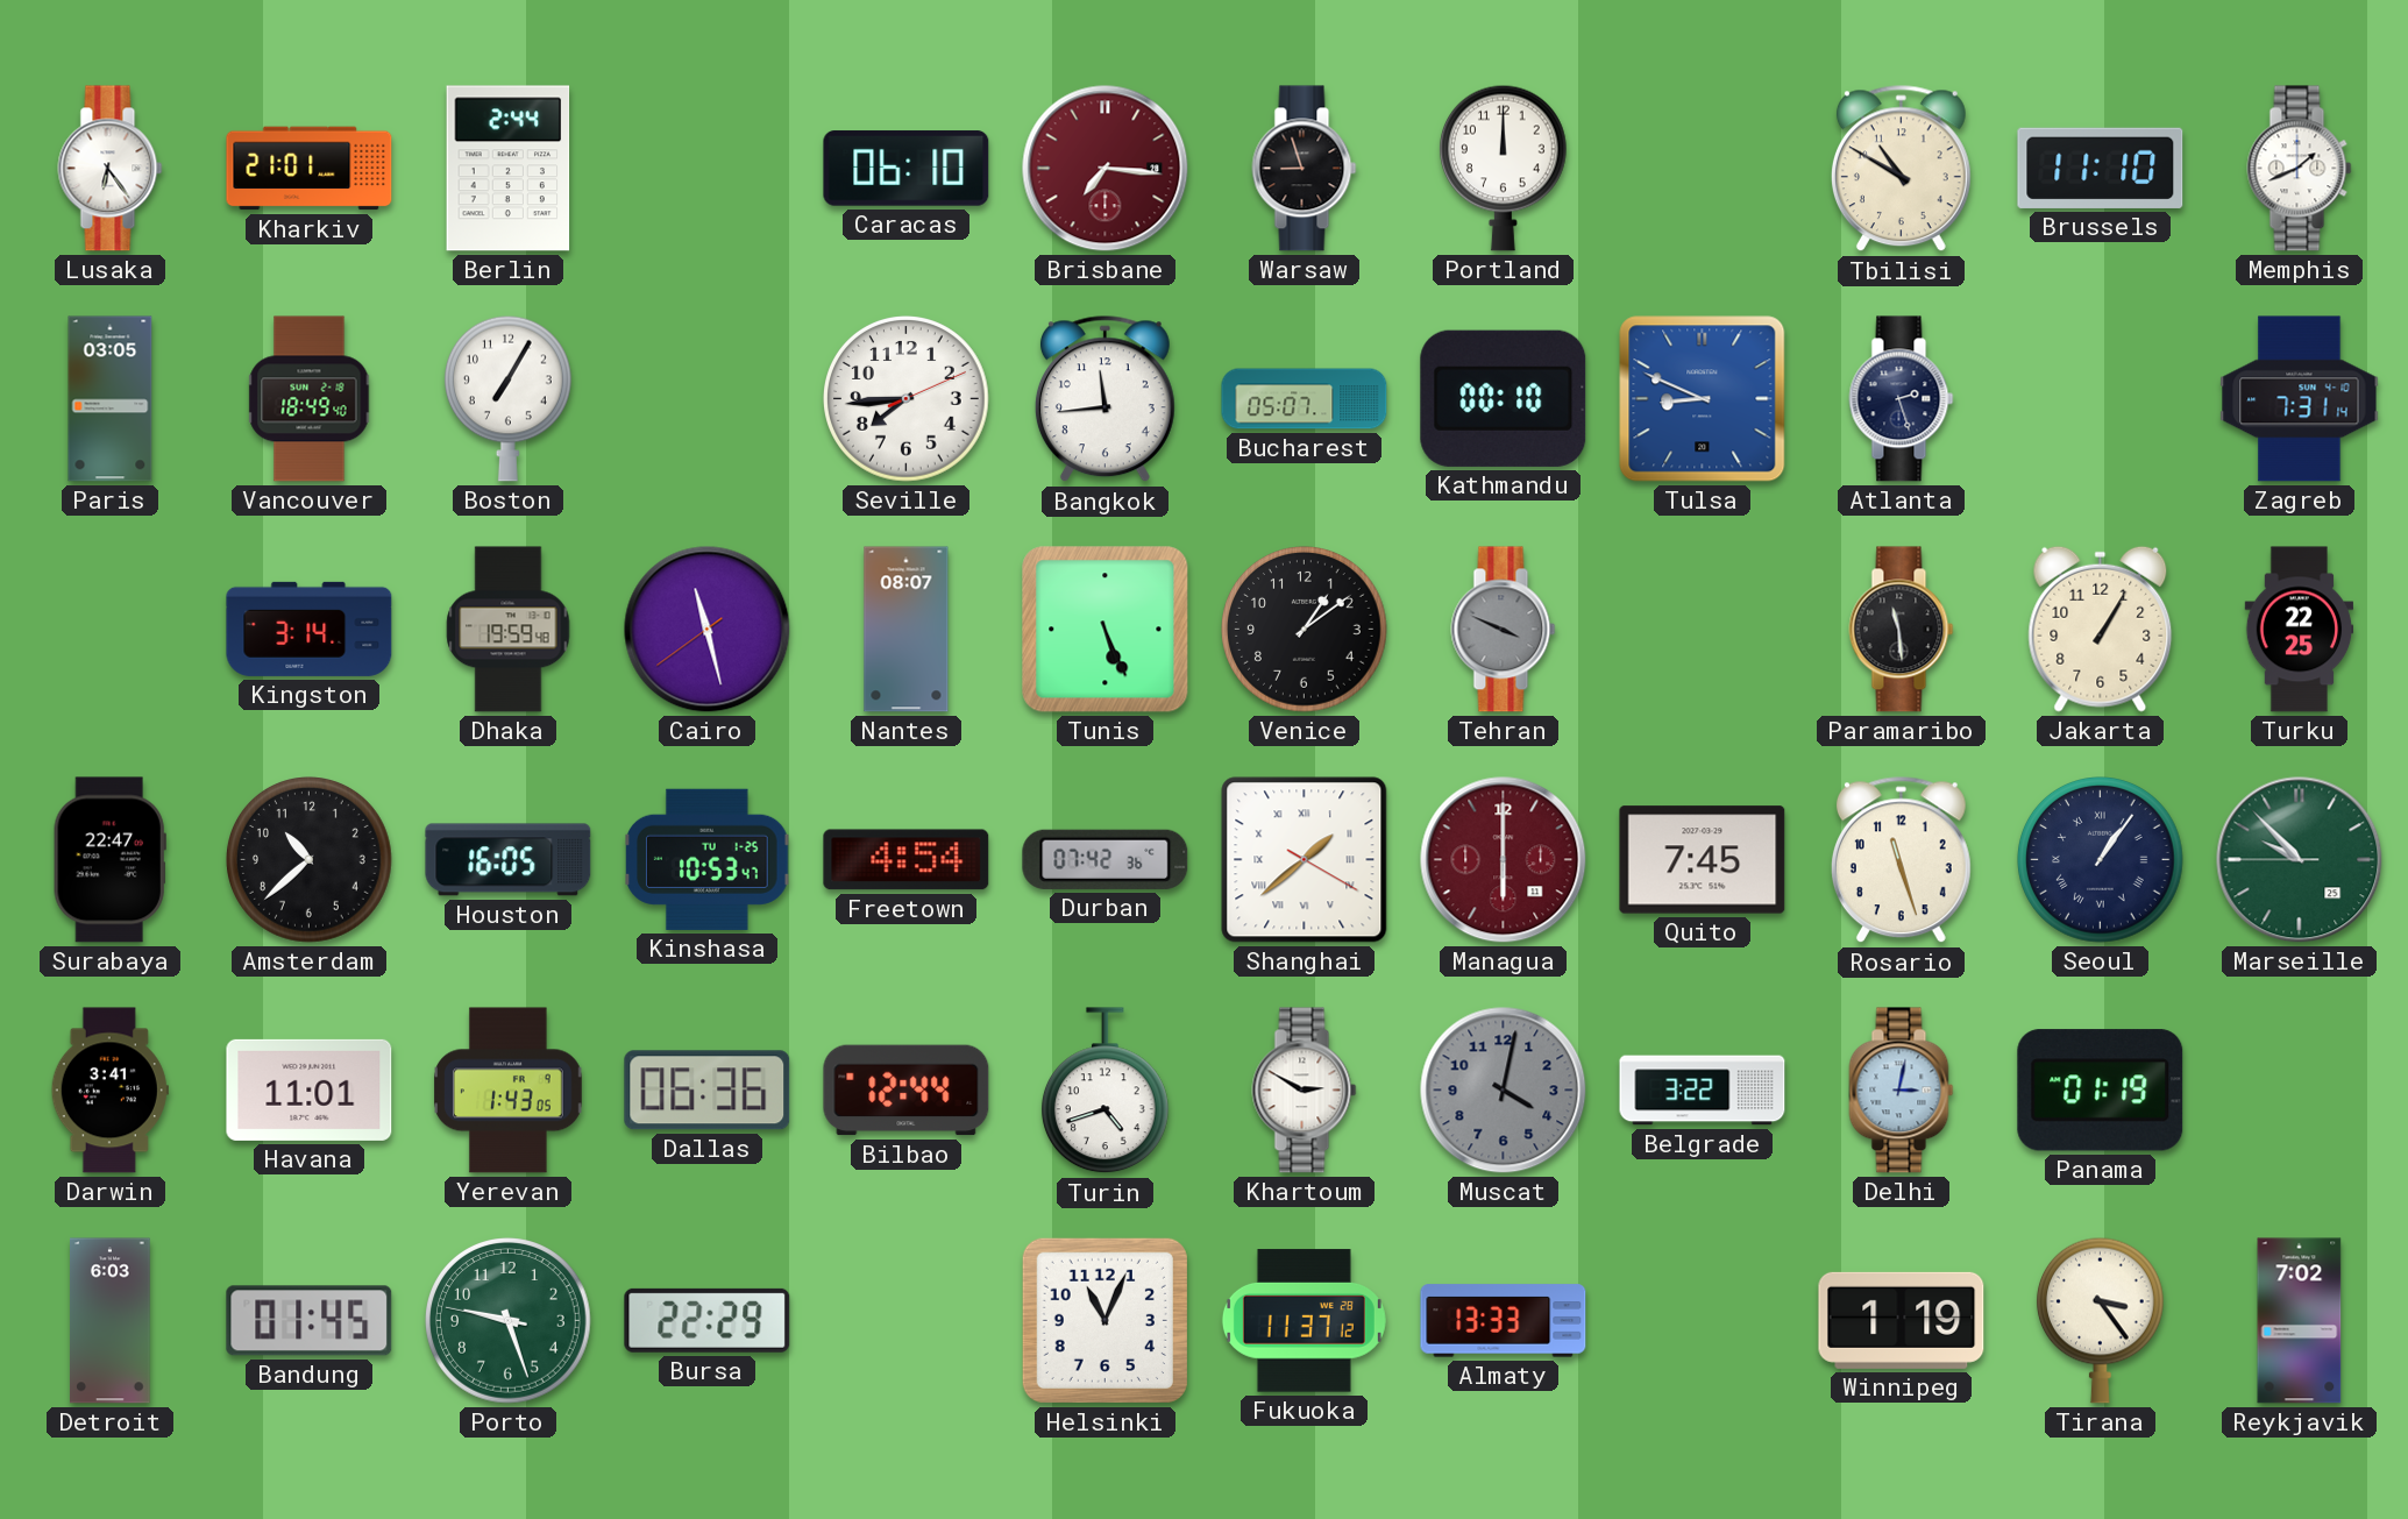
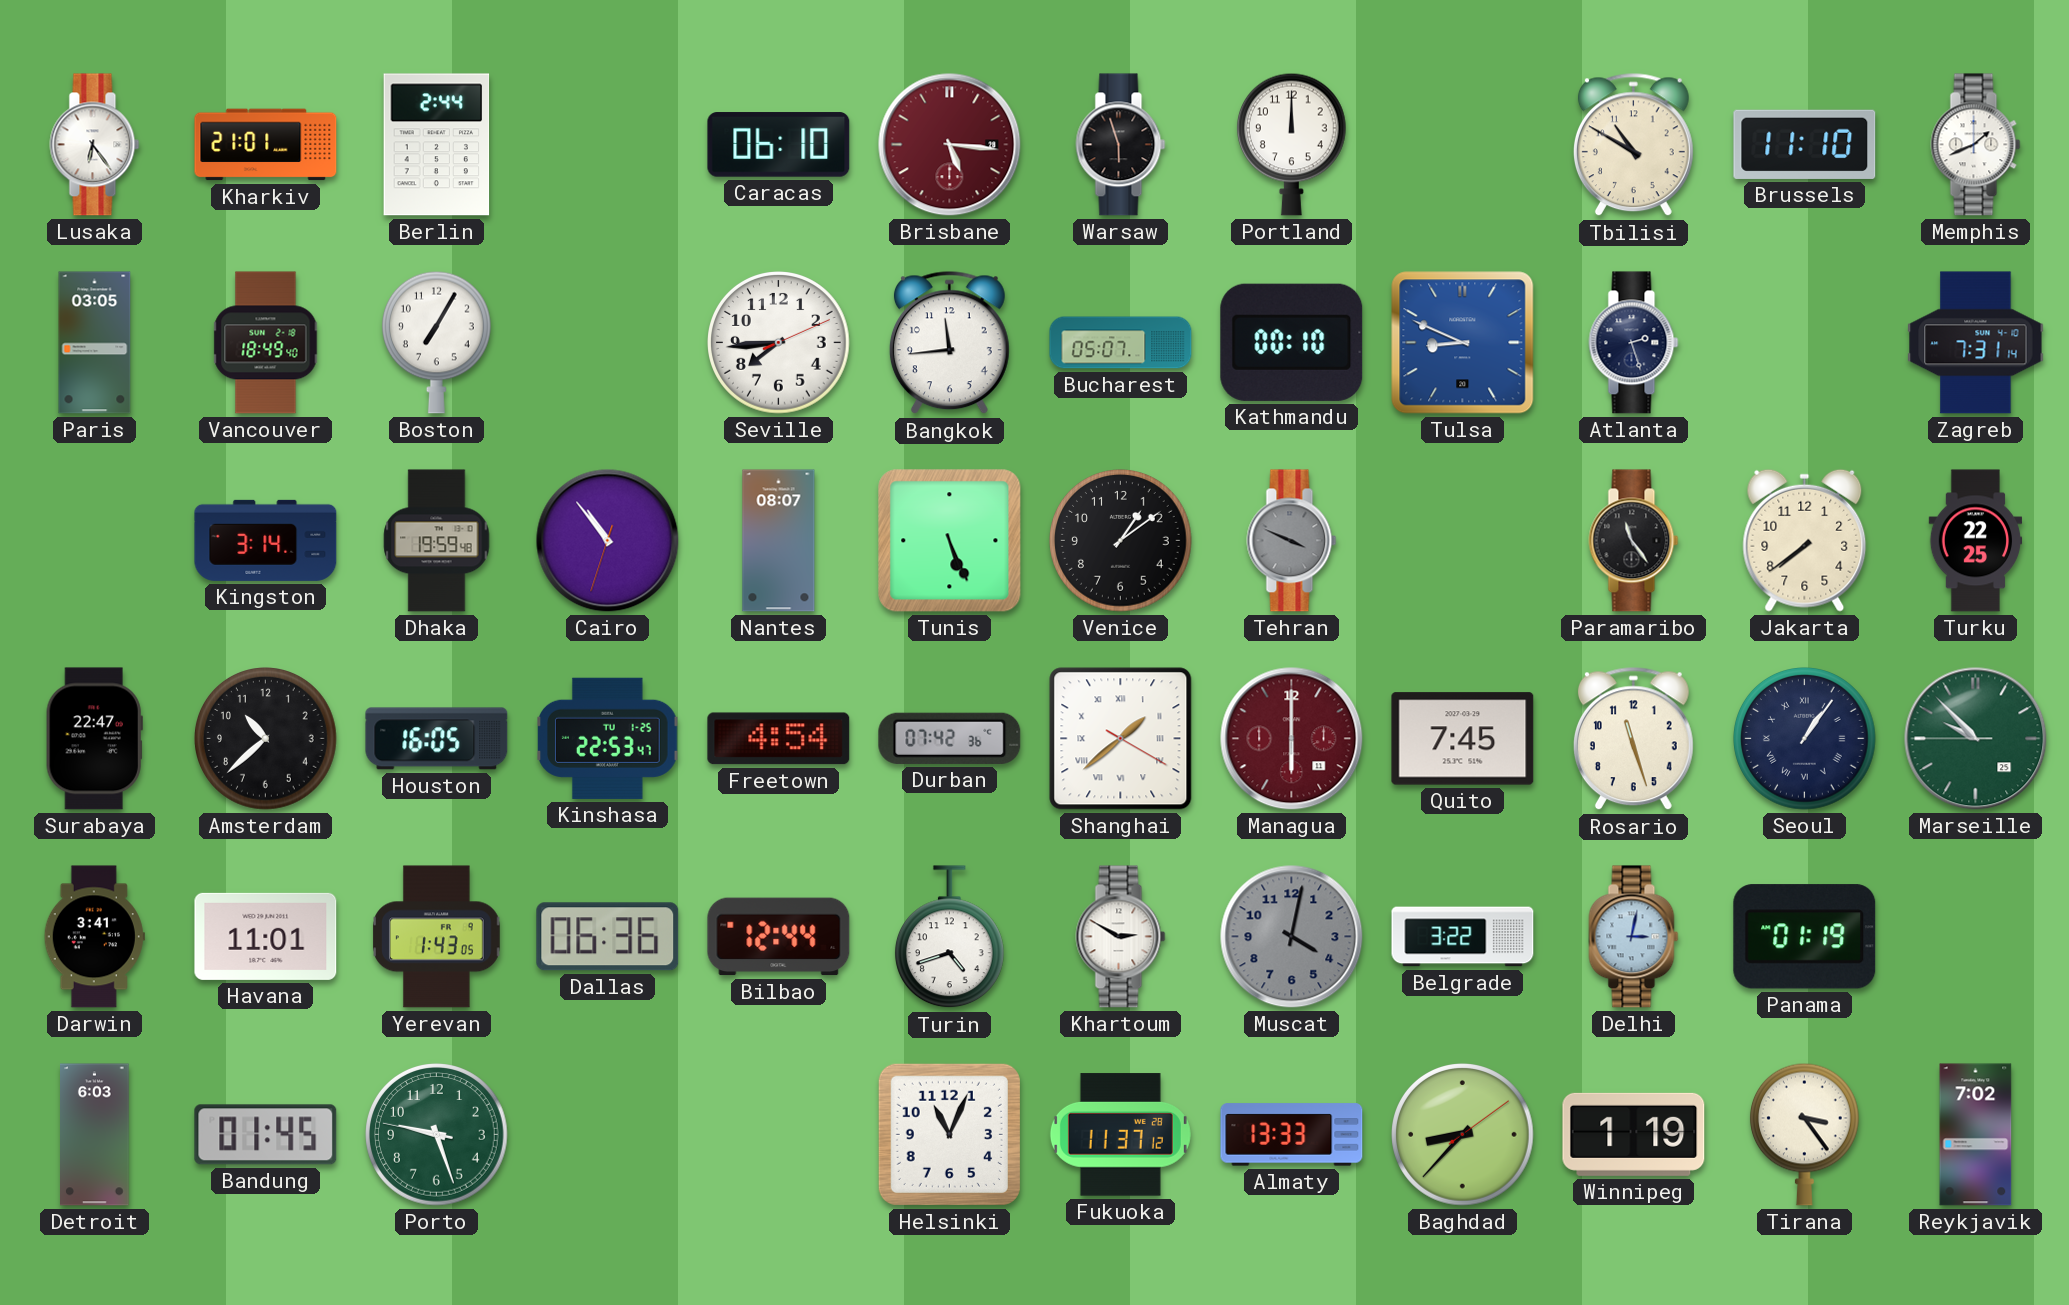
Brisbane: 7:16 -> 5:16 (950, 145)
Warsaw: 8:57 -> 5:57 (1121, 145)
Cairo: 11:27 -> 10:53 (608, 541)
Paramaribo: 11:29 -> 11:24 (1634, 541)
Jakarta: 1:05 -> 7:39 (1805, 540)
Kinshasa: 10:53 -> 22:53 (608, 738)
Bursa: 22:29 -> none (708, 1320)
Baghdad: none -> 8:37 (1463, 1135)
